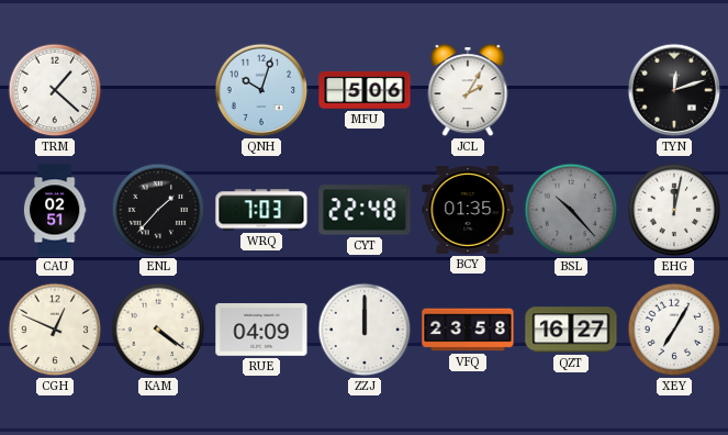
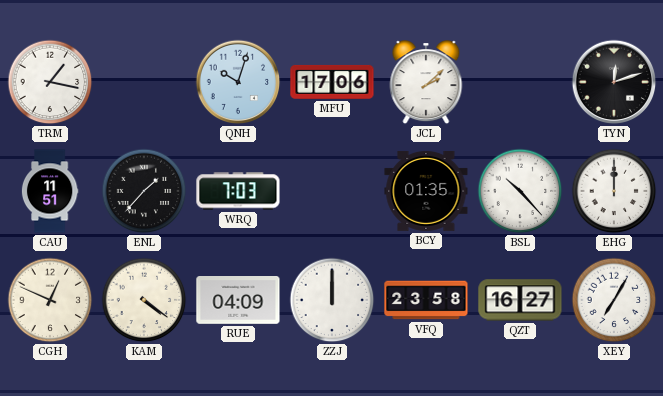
TRM: 1:22 -> 1:17 (50, 82)
MFU: 5:06 -> 17:06 (332, 82)
JCL: 2:05 -> 2:08 (426, 83)
CAU: 02:51 -> 11:51 (50, 191)
CYT: 22:48 -> none (365, 210)
BSL dial: grey -> white (520, 191)
EHG: 12:02 -> 12:00 (614, 191)
